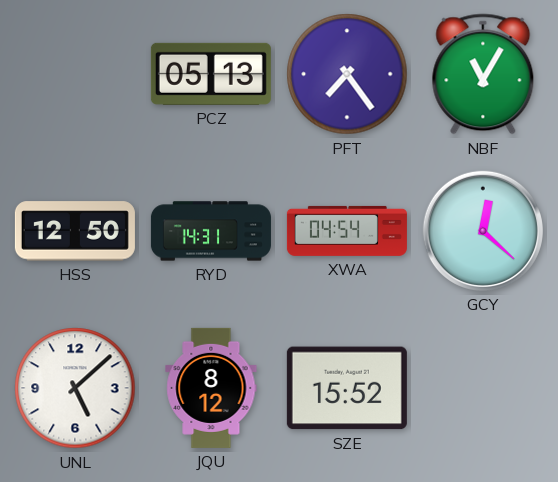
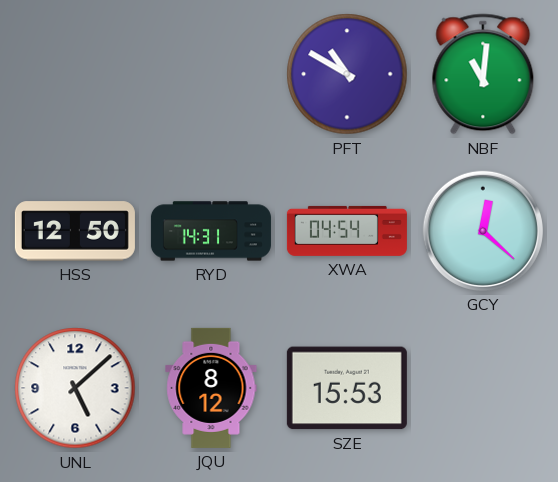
PCZ: 05:13 -> none (211, 74)
PFT: 7:24 -> 10:50 (347, 74)
NBF: 11:05 -> 11:01 (483, 74)
SZE: 15:52 -> 15:53 (347, 388)
